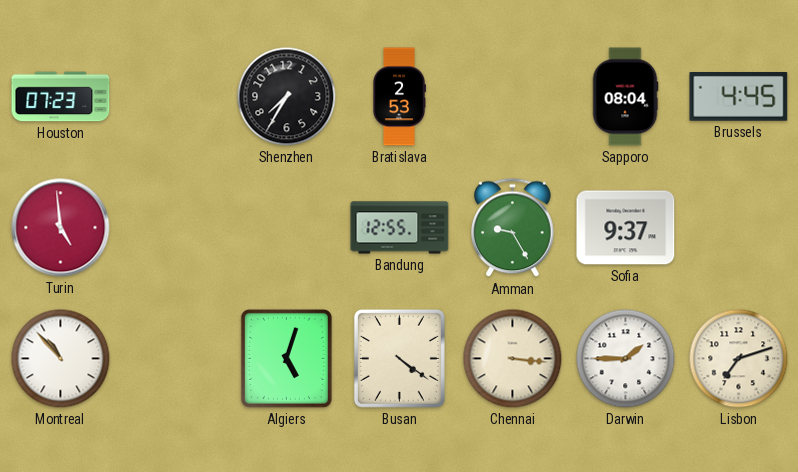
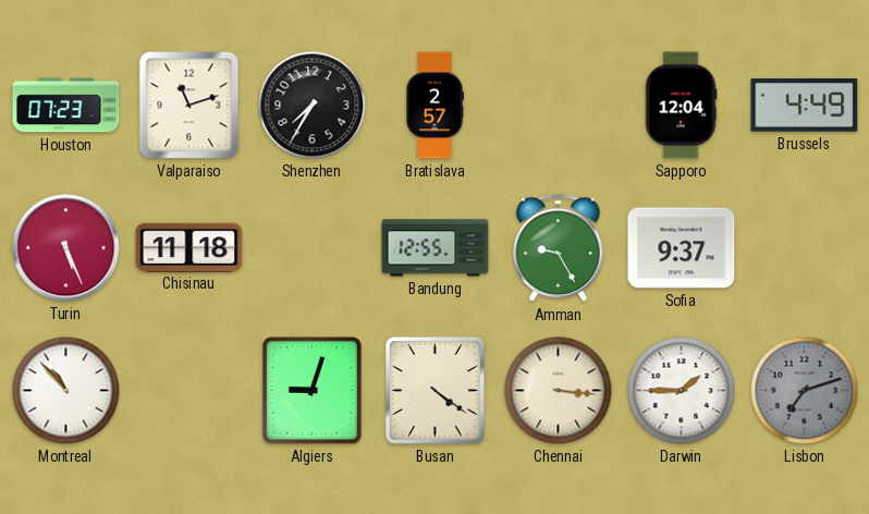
Valparaiso: none -> 11:12 (189, 106)
Bratislava: 2:53 -> 2:57 (433, 106)
Sapporo: 08:04 -> 12:04 (681, 106)
Brussels: 4:45 -> 4:49 (805, 106)
Turin: 4:59 -> 5:26 (66, 248)
Chisinau: none -> 11:18 (189, 247)
Algiers: 5:03 -> 9:03 (311, 390)
Lisbon dial: cream -> grey (805, 391)
